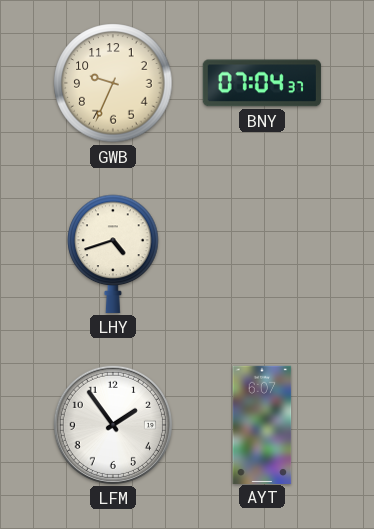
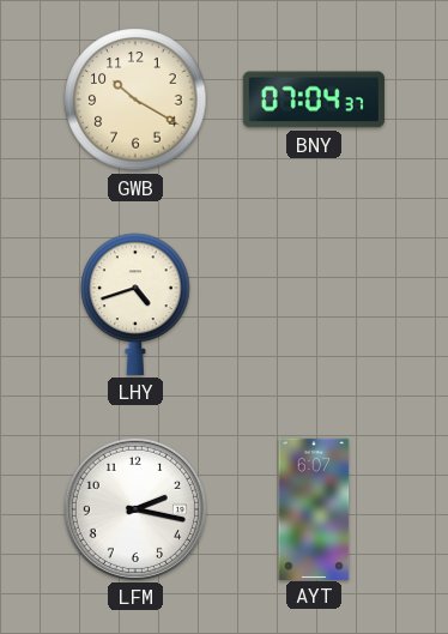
GWB: 9:34 -> 10:20 (135, 99)
LFM: 1:54 -> 2:17 (135, 509)
